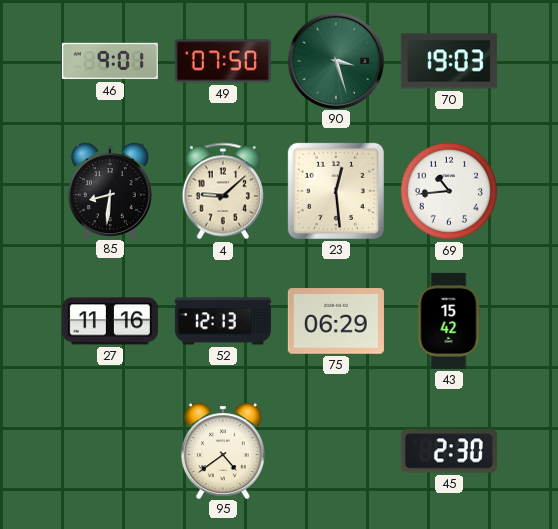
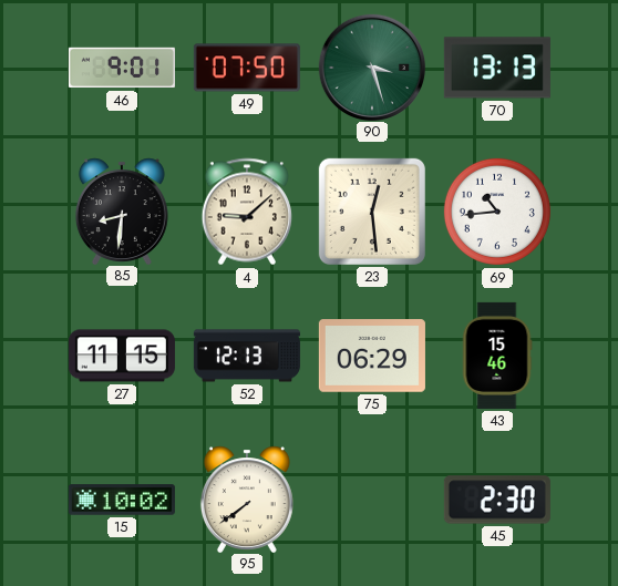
70: 19:03 -> 13:13 (497, 68)
27: 11:16 -> 11:15 (122, 356)
43: 15:42 -> 15:46 (497, 356)
15: none -> 10:02 (122, 500)
95: 4:39 -> 7:39 (247, 498)
